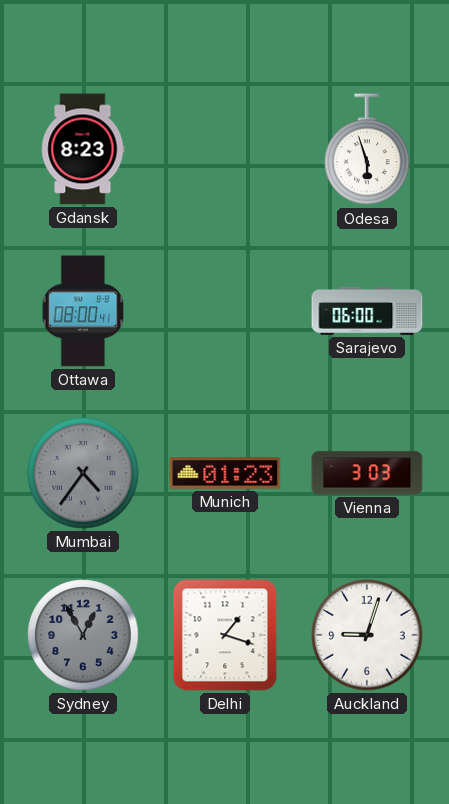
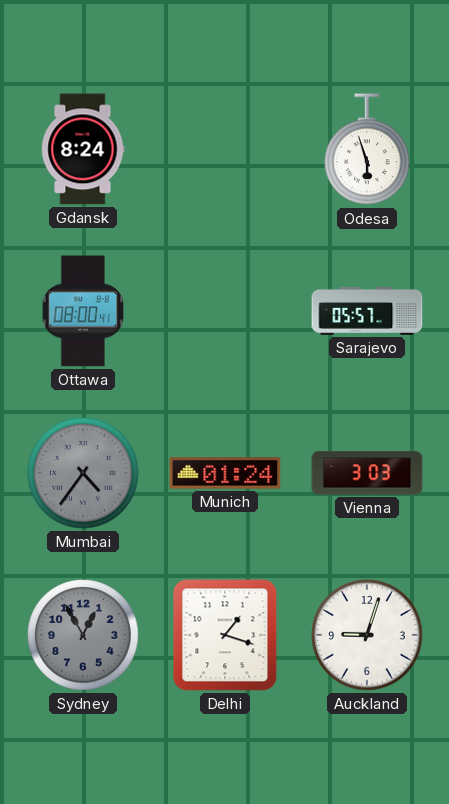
Gdansk: 8:23 -> 8:24 (83, 149)
Sarajevo: 06:00 -> 05:57 (367, 311)
Munich: 01:23 -> 01:24 (225, 473)
